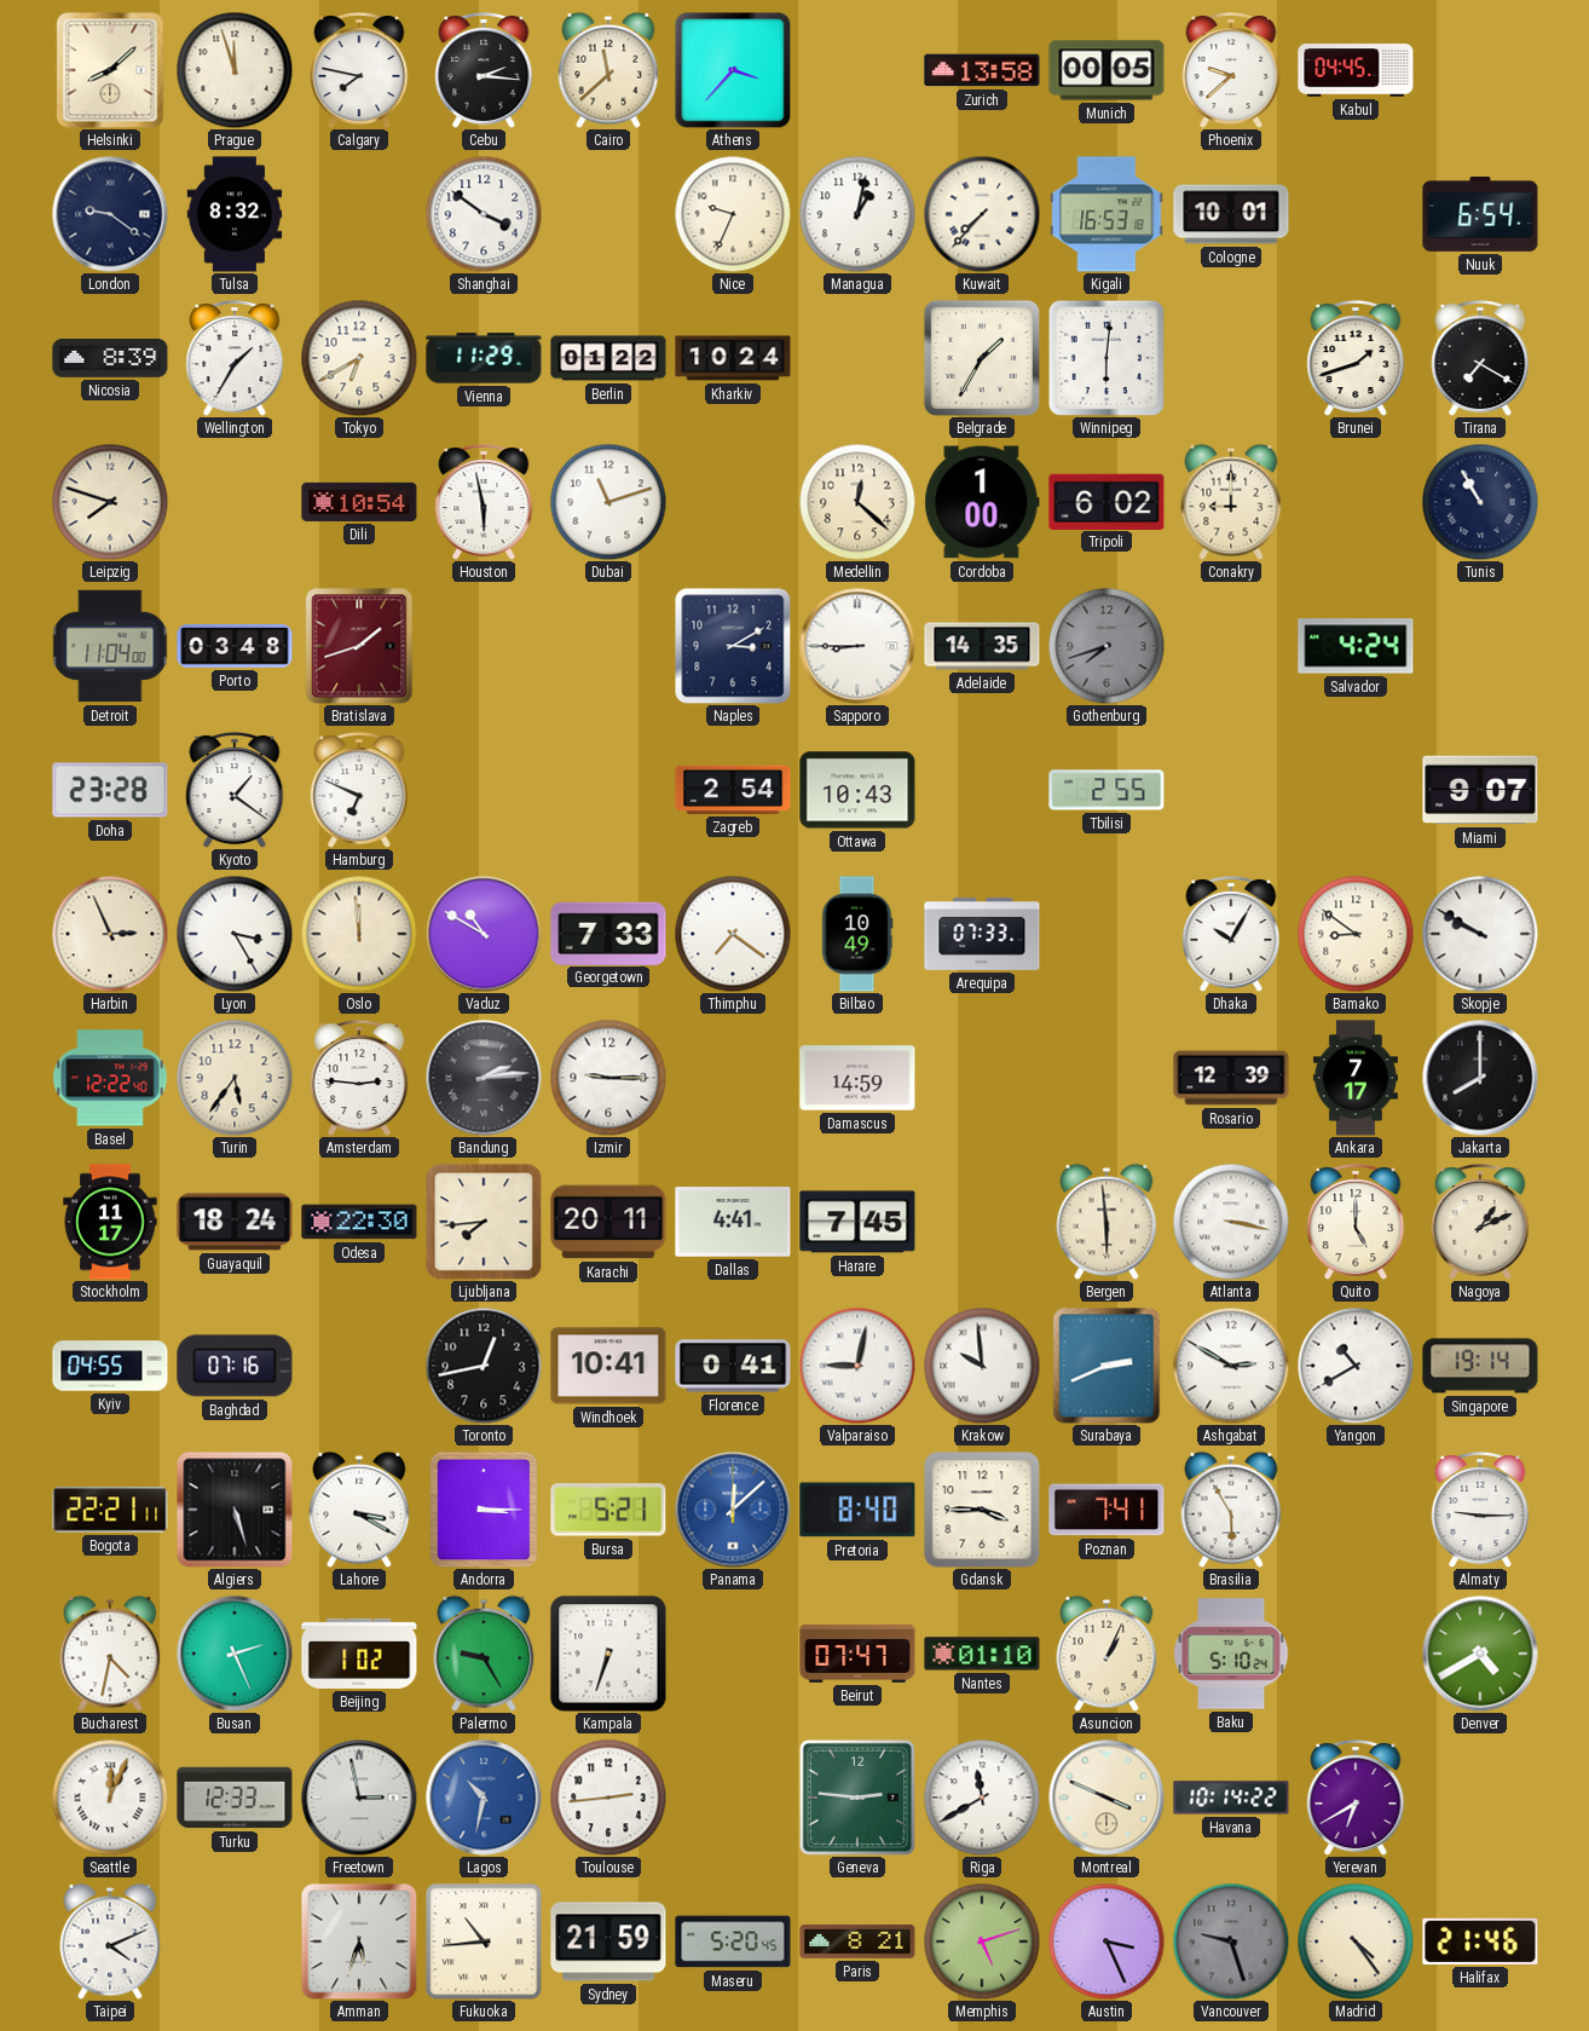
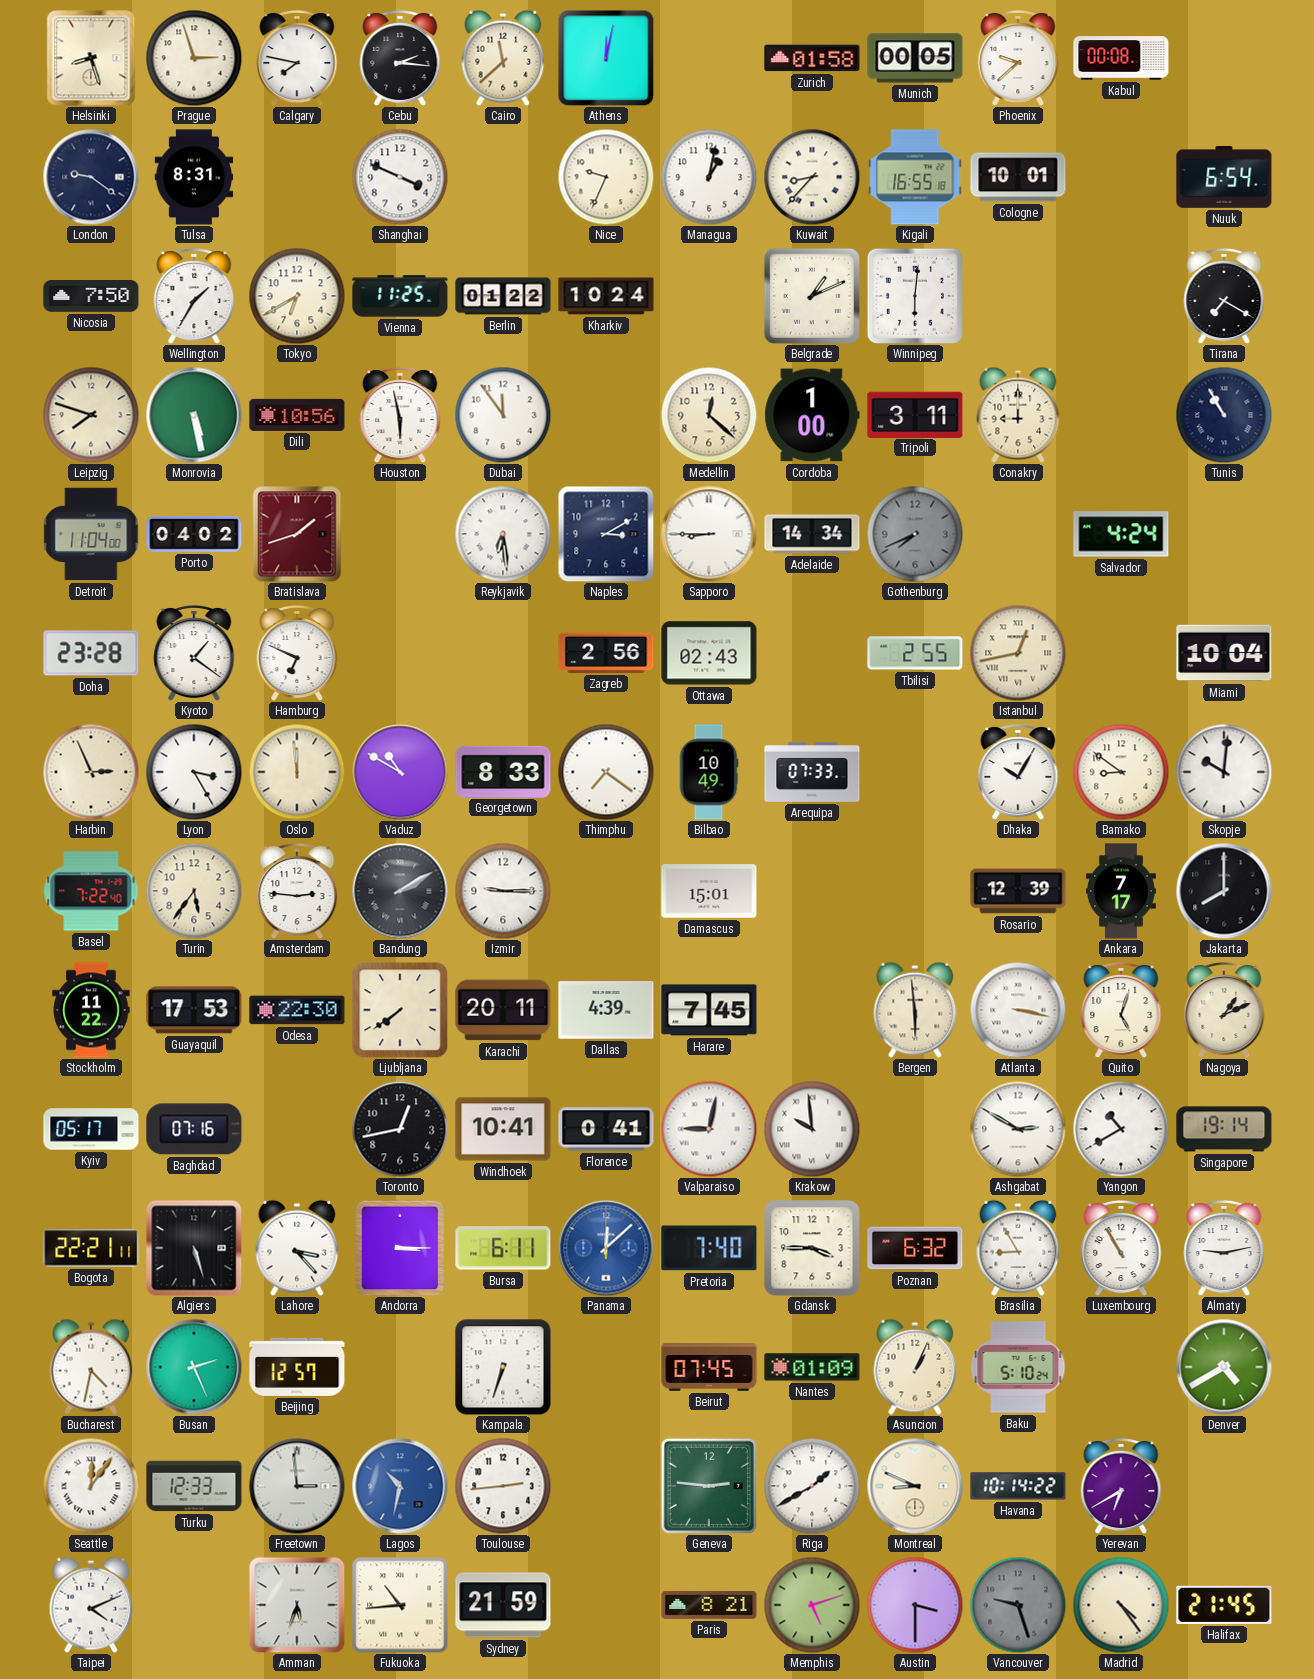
Helsinki: 8:08 -> 8:27 (91, 58)
Prague: 11:57 -> 2:57 (194, 58)
Athens: 3:37 -> 12:02 (606, 58)
Zurich: 13:58 -> 01:58 (812, 58)
Kabul: 04:45 -> 00:08 (1121, 58)
Tulsa: 8:32 -> 8:31 (194, 177)
Shanghai: 3:51 -> 3:49 (400, 177)
Kuwait: 7:37 -> 8:37 (812, 177)
Kigali: 16:53 -> 16:55 (915, 177)
Nicosia: 8:39 -> 7:50 (91, 297)
Vienna: 11:29 -> 11:25 (400, 296)
Belgrade: 1:35 -> 1:11 (812, 296)
Brunei: 1:42 -> none (1356, 358)
Monrovia: none -> 5:28 (194, 415)
Dili: 10:54 -> 10:56 (297, 415)
Dubai: 11:12 -> 11:54 (503, 415)
Tripoli: 6:02 -> 3:11 (915, 414)
Porto: 03:48 -> 04:02 (194, 534)
Reykjavik: none -> 6:29 (503, 534)
Adelaide: 14:35 -> 14:34 (812, 534)
Gothenburg: 7:42 -> 7:41 (915, 534)
Zagreb: 2:54 -> 2:56 (606, 653)
Ottawa: 10:43 -> 02:43 (709, 653)
Istanbul: none -> 12:43 (1018, 653)
Miami: 9:07 -> 10:04 (1224, 653)
Georgetown: 7:33 -> 8:33 (503, 771)
Skopje: 9:50 -> 10:01 (1224, 772)
Basel: 12:22 -> 7:22 (91, 891)
Bandung: 2:14 -> 2:10 (400, 891)
Damascus: 14:59 -> 15:01 (709, 891)
Stockholm: 11:17 -> 11:22 (91, 1010)
Guayaquil: 18:24 -> 17:53 (194, 1010)
Ljubljana: 7:44 -> 7:39 (400, 1010)
Dallas: 4:41 -> 4:39 (606, 1010)
Quito: 5:00 -> 5:03 (1121, 1010)
Kyiv: 04:55 -> 05:17 (91, 1129)
Surabaya: 2:41 -> none (1106, 1366)
Lahore: 3:20 -> 3:23 (297, 1248)
Bursa: 5:21 -> 6:11 (503, 1248)
Pretoria: 8:40 -> 7:40 (709, 1248)
Poznan: 7:41 -> 6:32 (915, 1248)
Brasilia: 5:55 -> 8:55 (1018, 1248)
Luxembourg: none -> 10:55 (1121, 1248)
Almaty: 9:15 -> 9:13 (1224, 1248)
Beijing: 1:02 -> 12:57 (297, 1367)
Palermo: 9:25 -> none (484, 1654)
Beirut: 07:47 -> 07:45 (709, 1367)
Nantes: 01:10 -> 01:09 (812, 1367)
Seattle: 12:04 -> 12:06 (91, 1486)
Freetown: 2:58 -> 2:59 (297, 1486)
Riga: 11:40 -> 1:40 (812, 1486)
Montreal: 3:49 -> 8:49 (915, 1486)
Maseru: 5:20 -> none (733, 1941)
Austin: 3:26 -> 3:30 (915, 1605)
Halifax: 21:46 -> 21:45 (1224, 1605)
